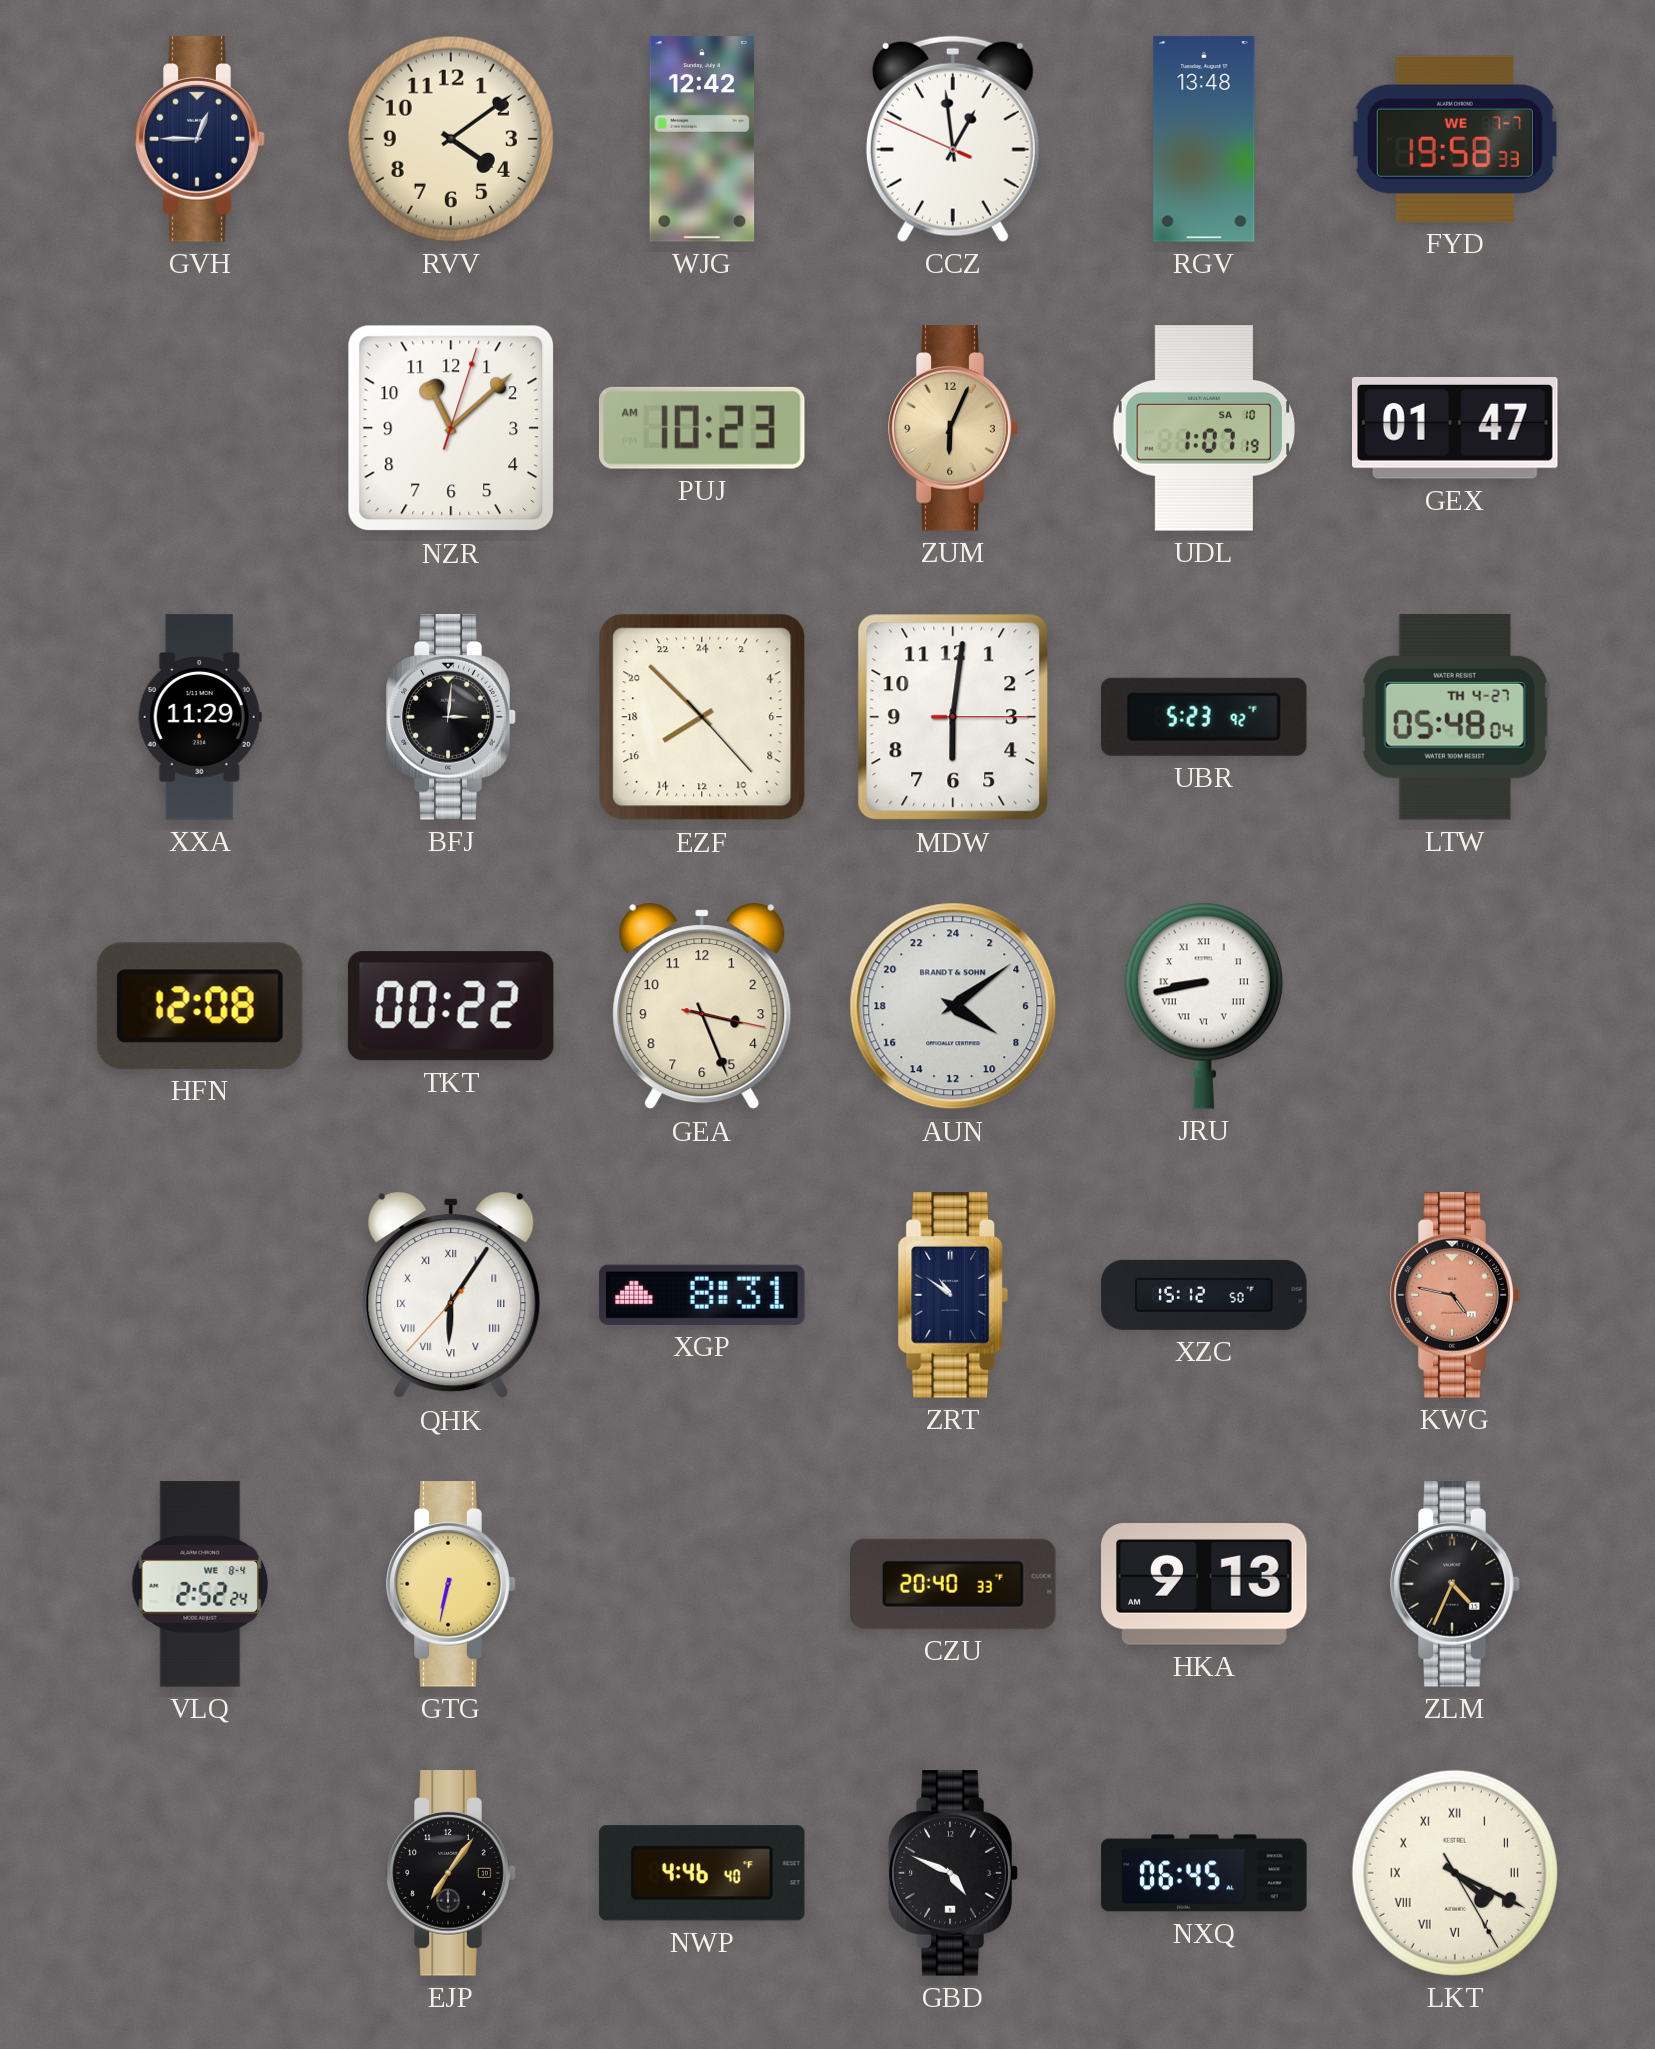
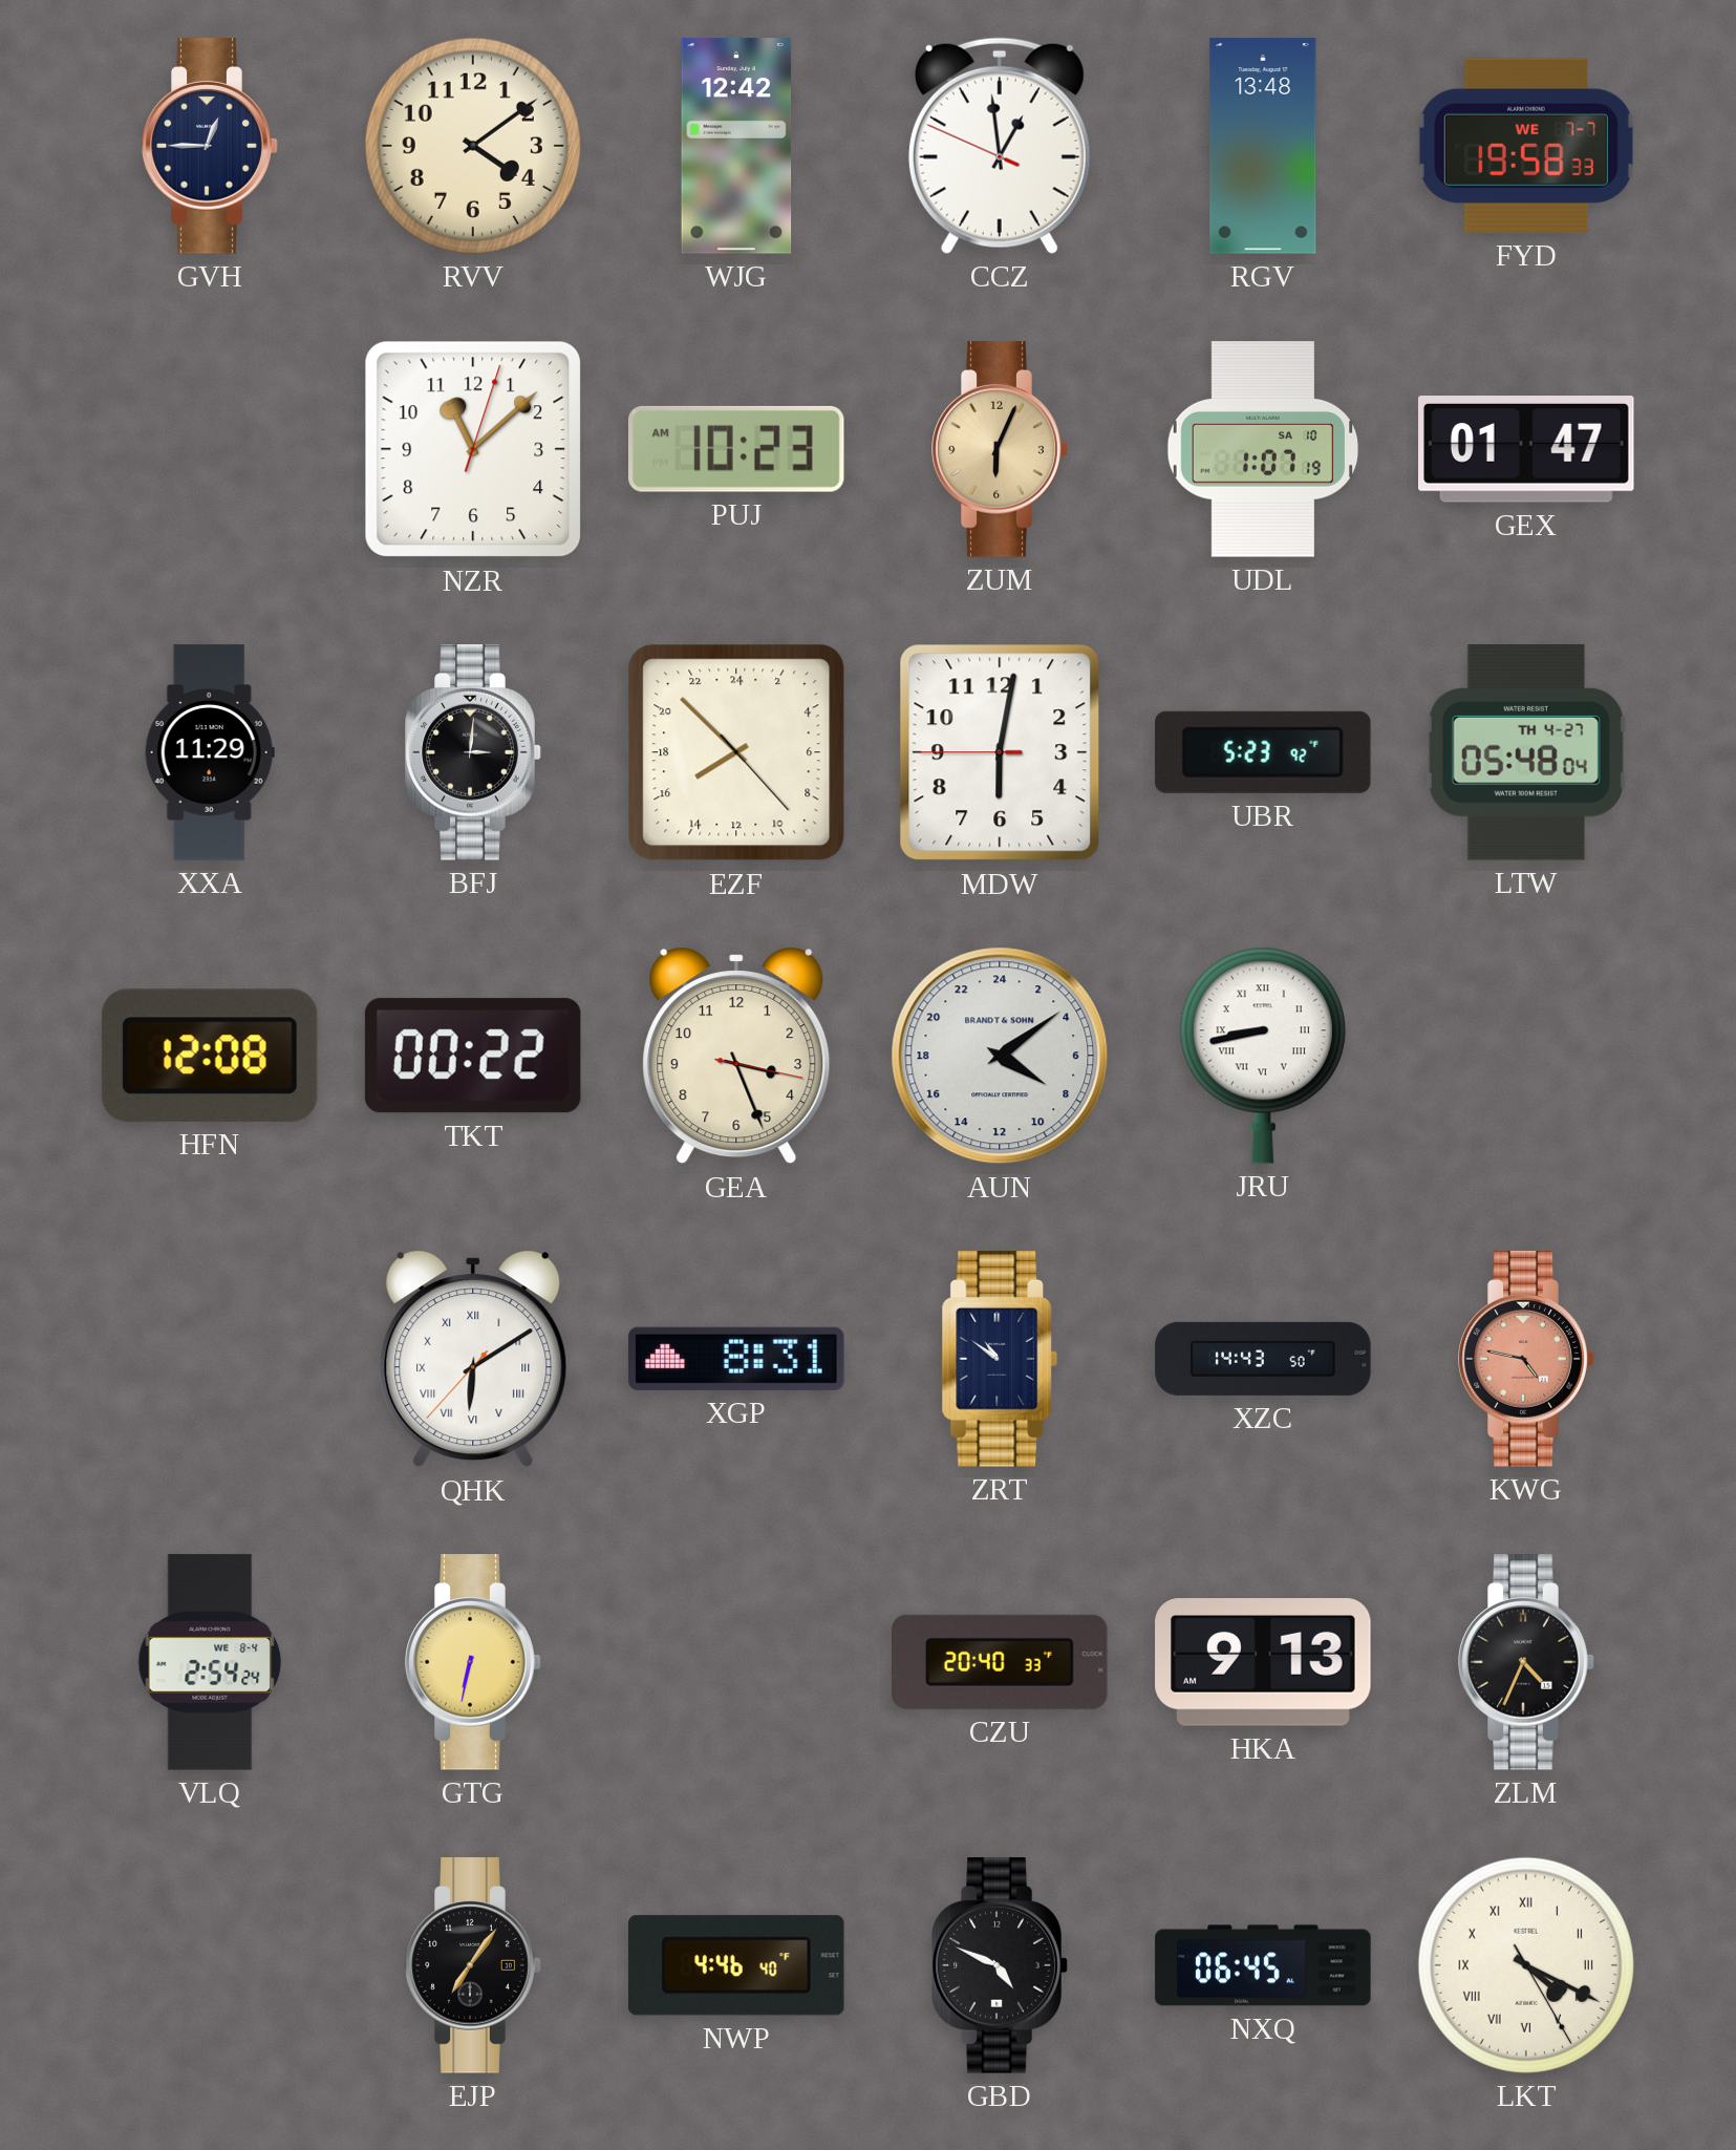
MDW: 6:01:15 -> 6:01:45 (1000, 752)
QHK: 6:05 -> 6:09 (473, 1359)
XZC: 15:12 -> 14:43 (1263, 1359)
VLQ: 2:52 -> 2:54 (210, 1662)
